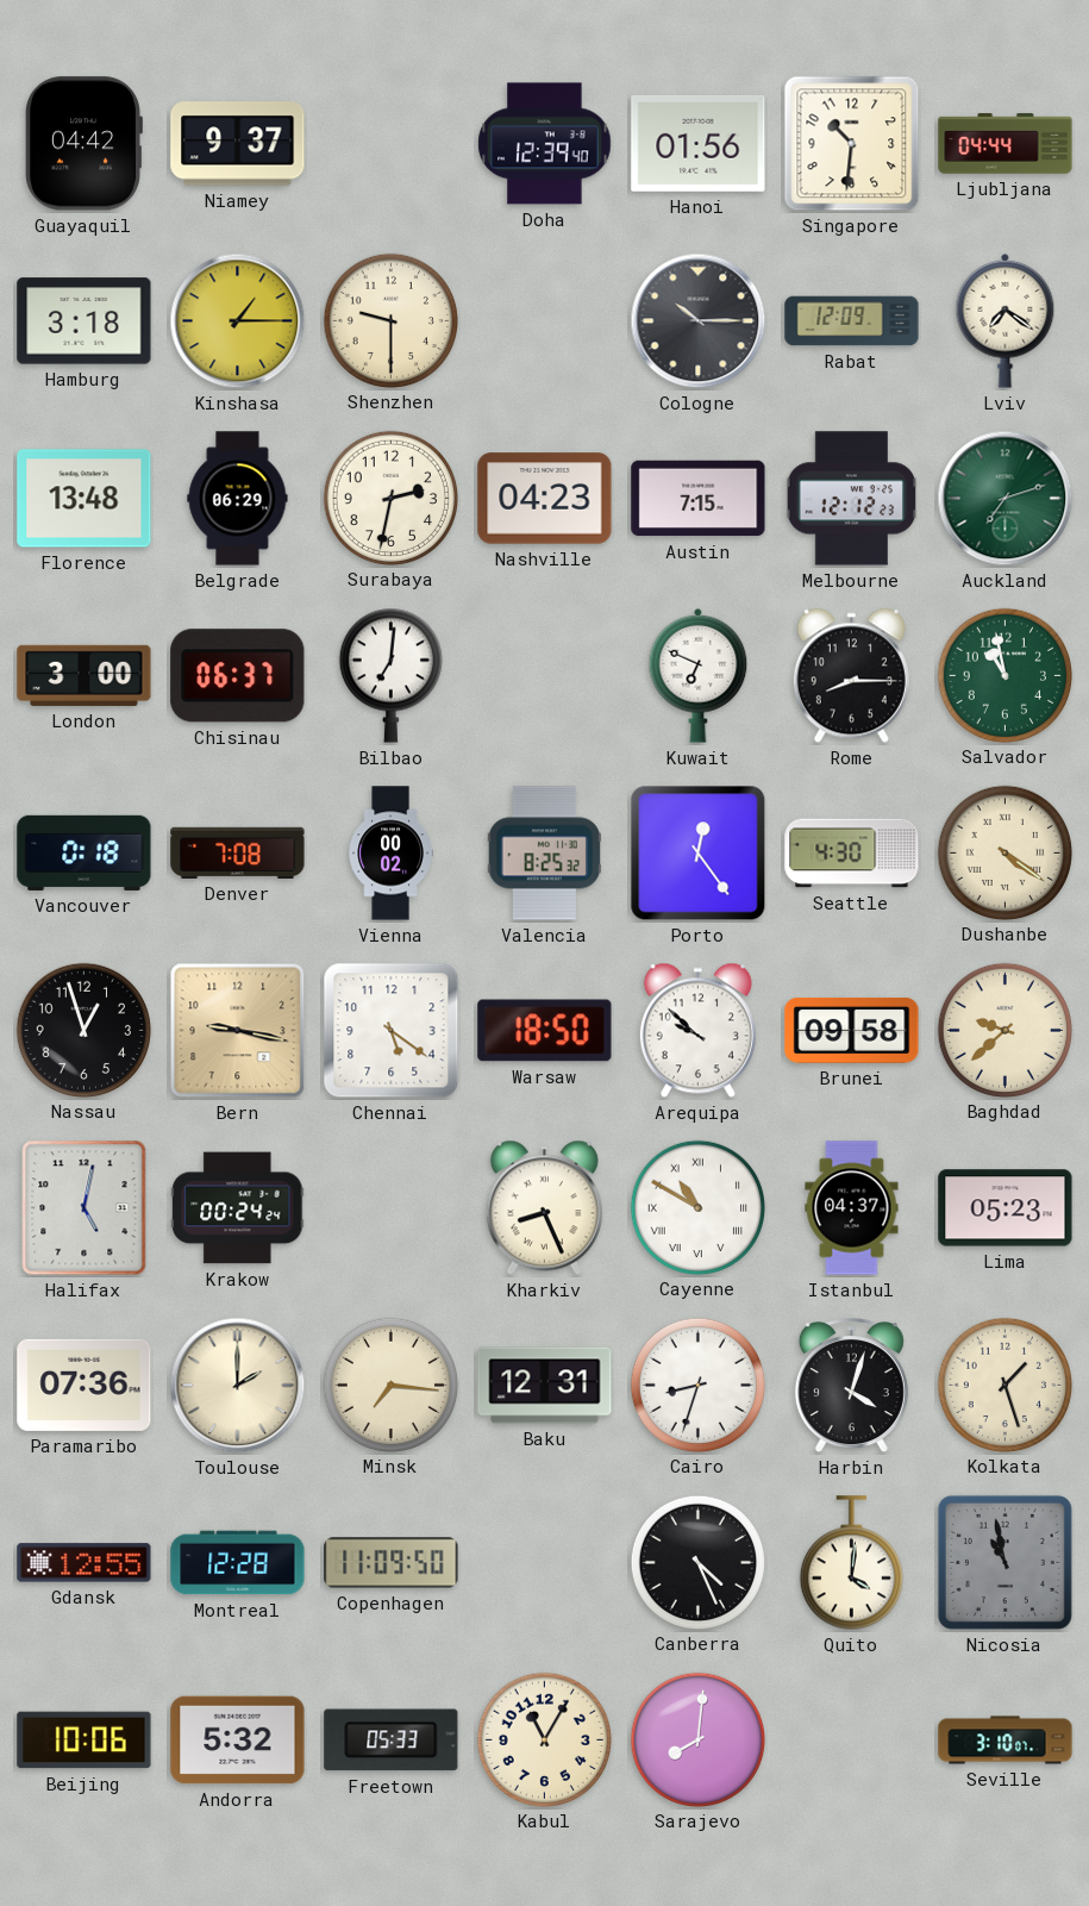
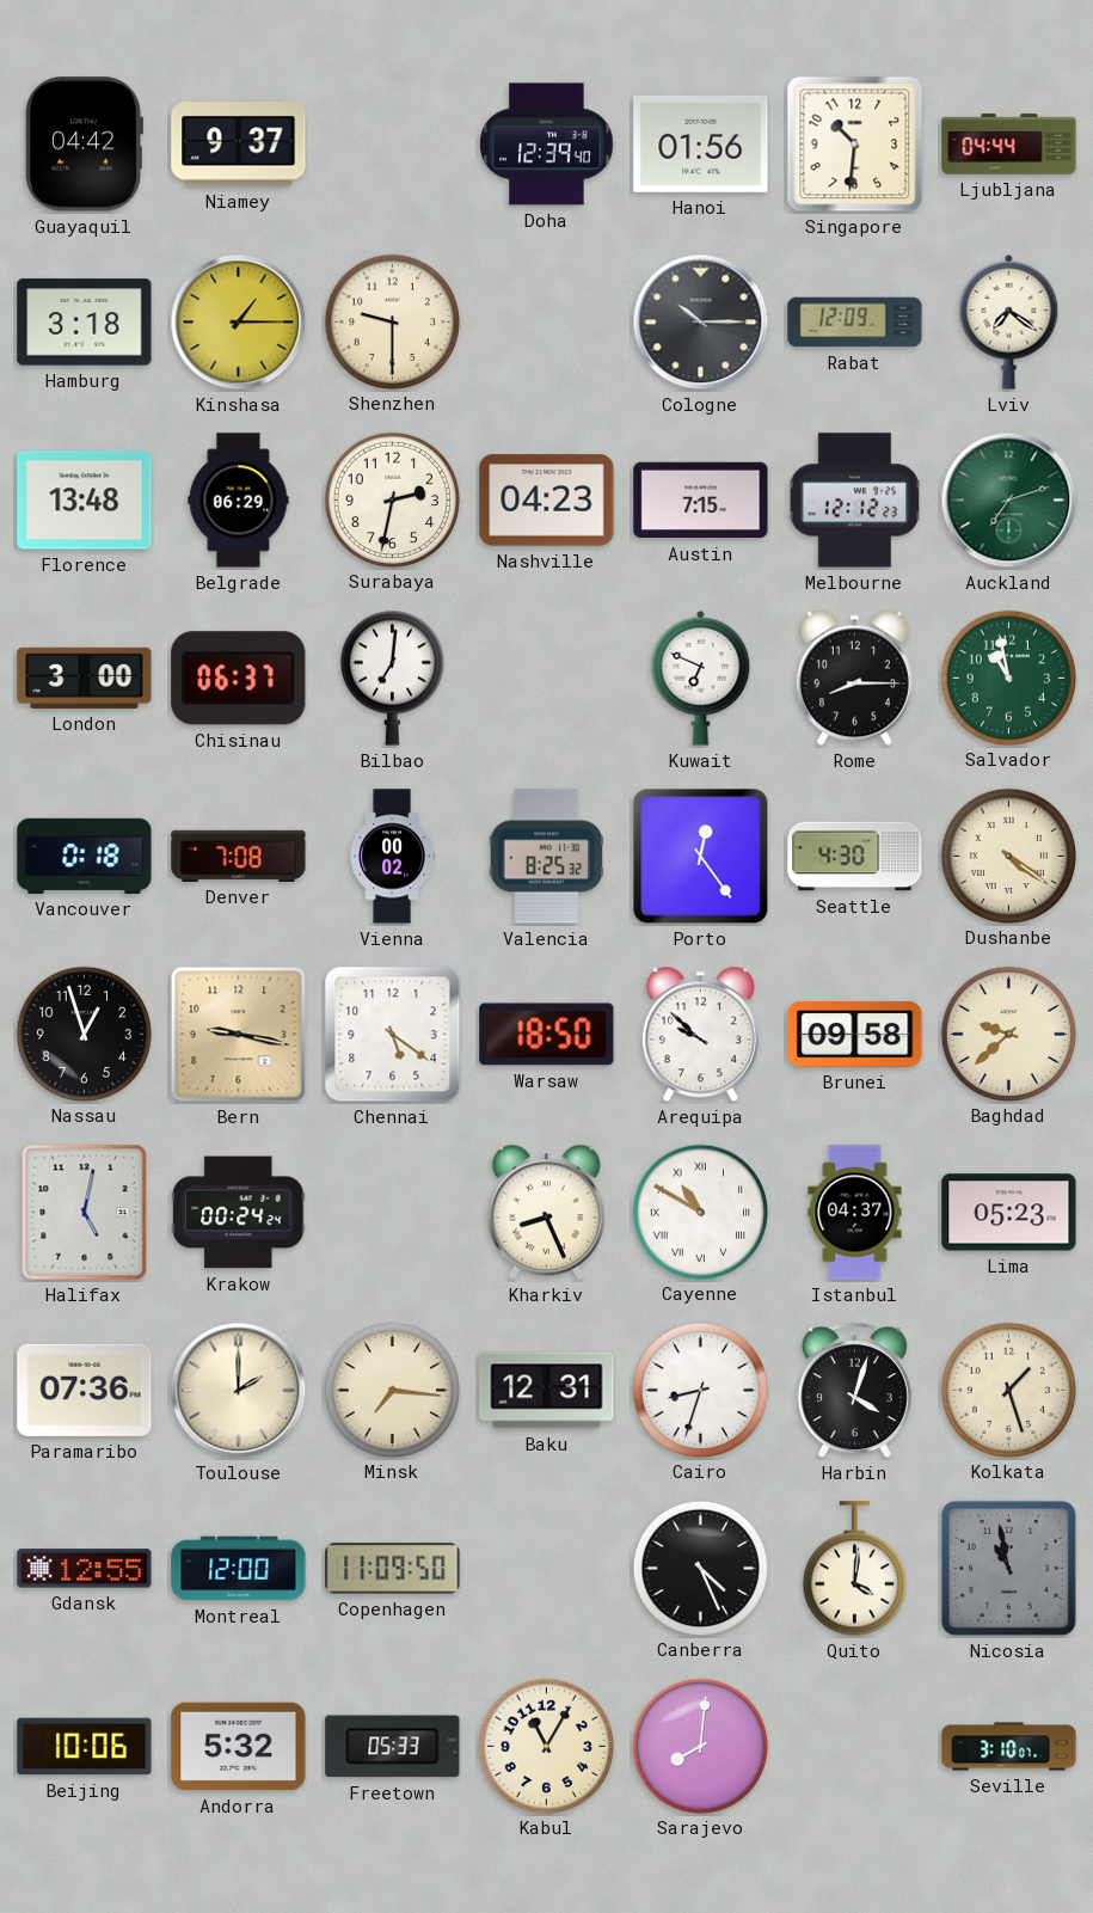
Montreal: 12:28 -> 12:00 (239, 1569)
